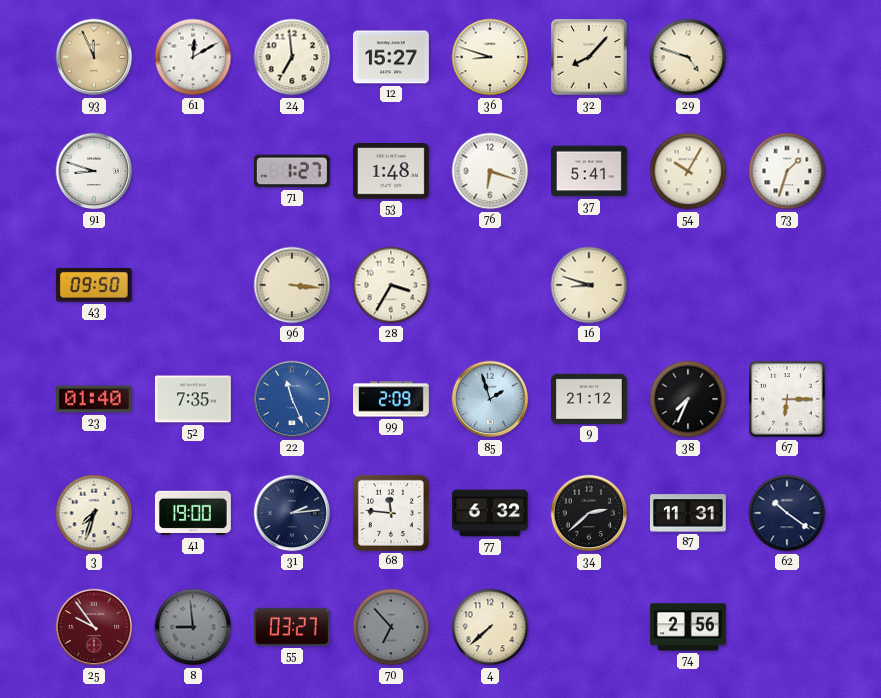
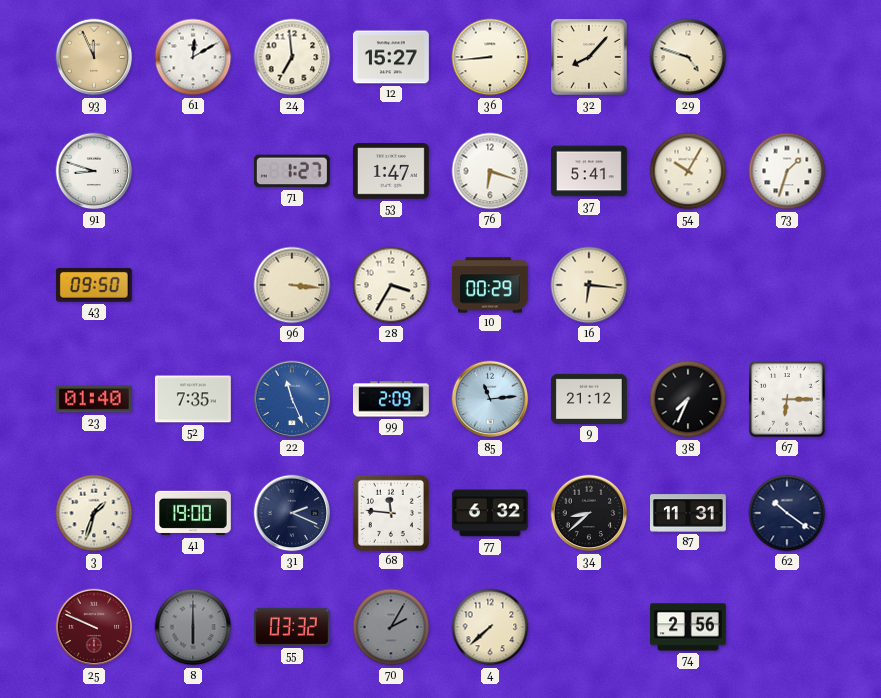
36: 8:48 -> 8:44 (490, 57)
53: 1:48 -> 1:47 (391, 172)
10: none -> 00:29 (490, 285)
16: 8:48 -> 6:16 (589, 285)
85: 1:57 -> 11:14 (490, 399)
3: 7:33 -> 1:33 (94, 513)
31: 2:14 -> 2:19 (292, 513)
34: 2:38 -> 8:38 (589, 513)
25: 9:54 -> 9:49 (94, 627)
8: 8:59 -> 6:00 (193, 627)
55: 03:27 -> 03:32 (292, 627)
70: 6:53 -> 2:05 (391, 627)
